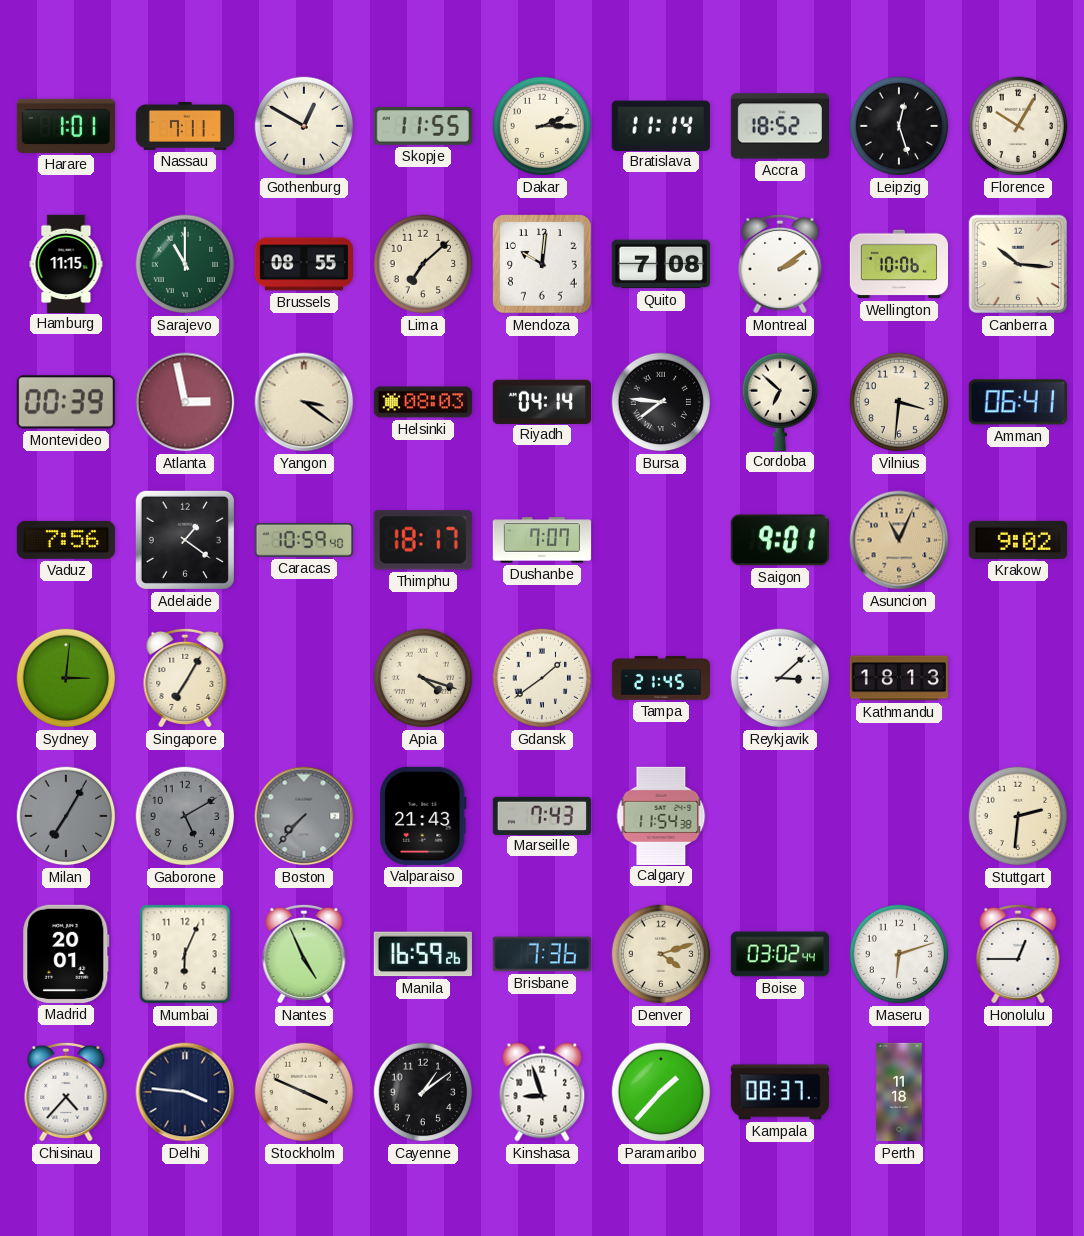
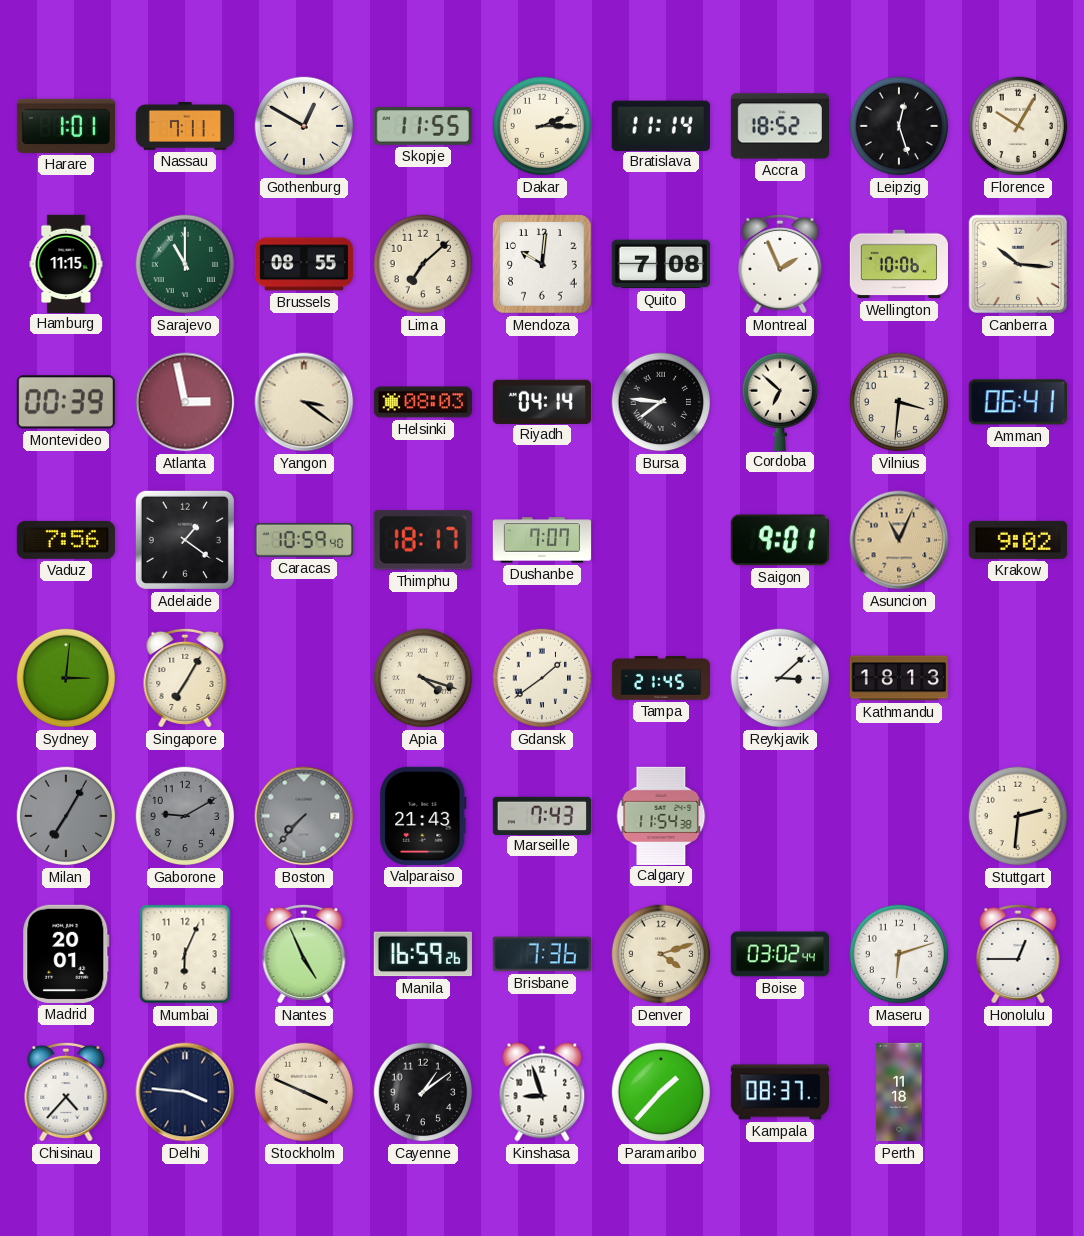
Montreal: 2:09 -> 1:56 (780, 264)
Gaborone: 5:10 -> 9:10 (185, 816)
